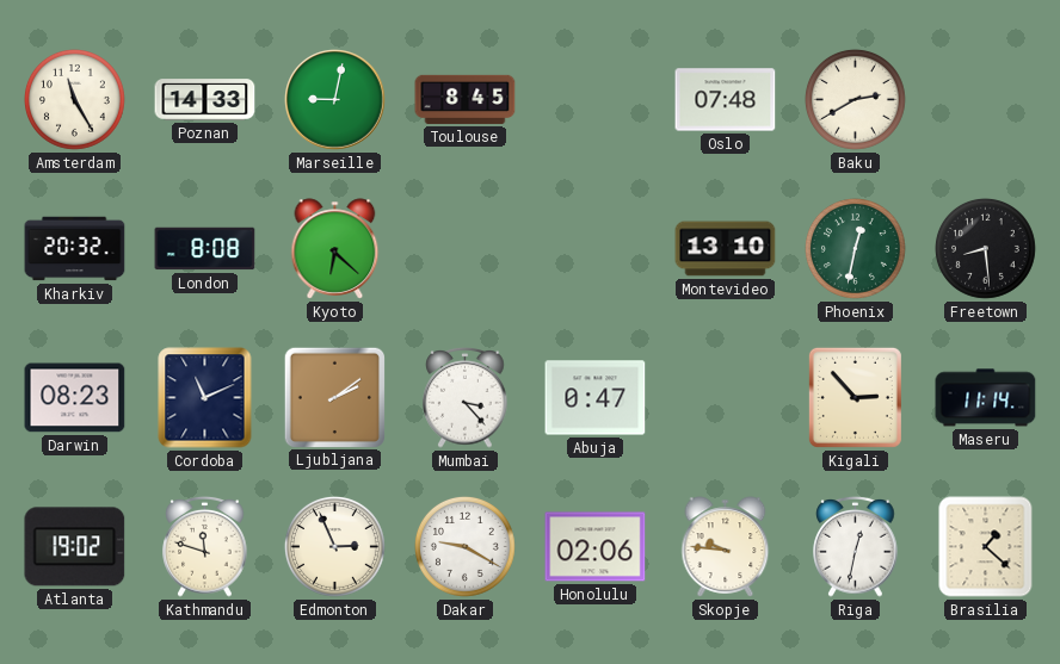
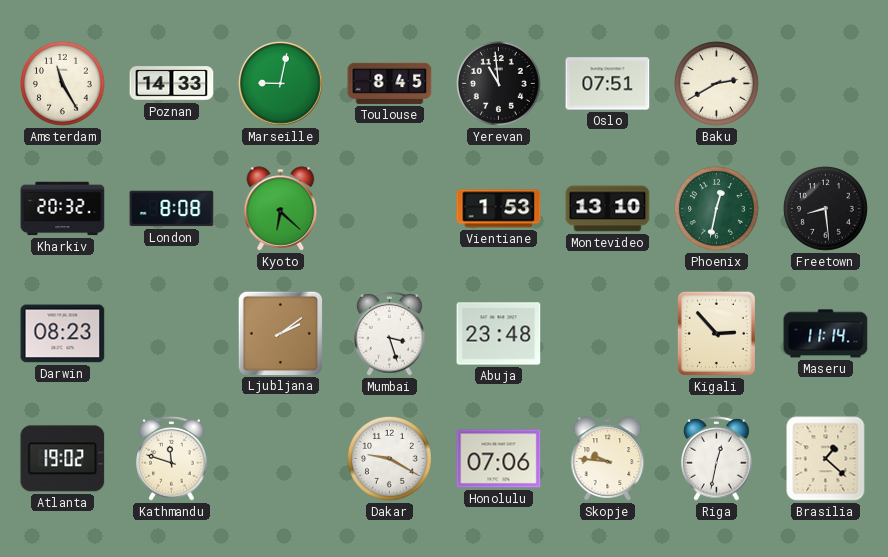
Yerevan: none -> 10:59 (498, 83)
Oslo: 07:48 -> 07:51 (608, 84)
Vientiane: none -> 1:53 (499, 209)
Cordoba: 11:11 -> none (205, 398)
Mumbai: 3:23 -> 3:27 (390, 334)
Abuja: 0:47 -> 23:48 (499, 334)
Edmonton: 2:56 -> none (334, 546)
Honolulu: 02:06 -> 07:06 (499, 459)
